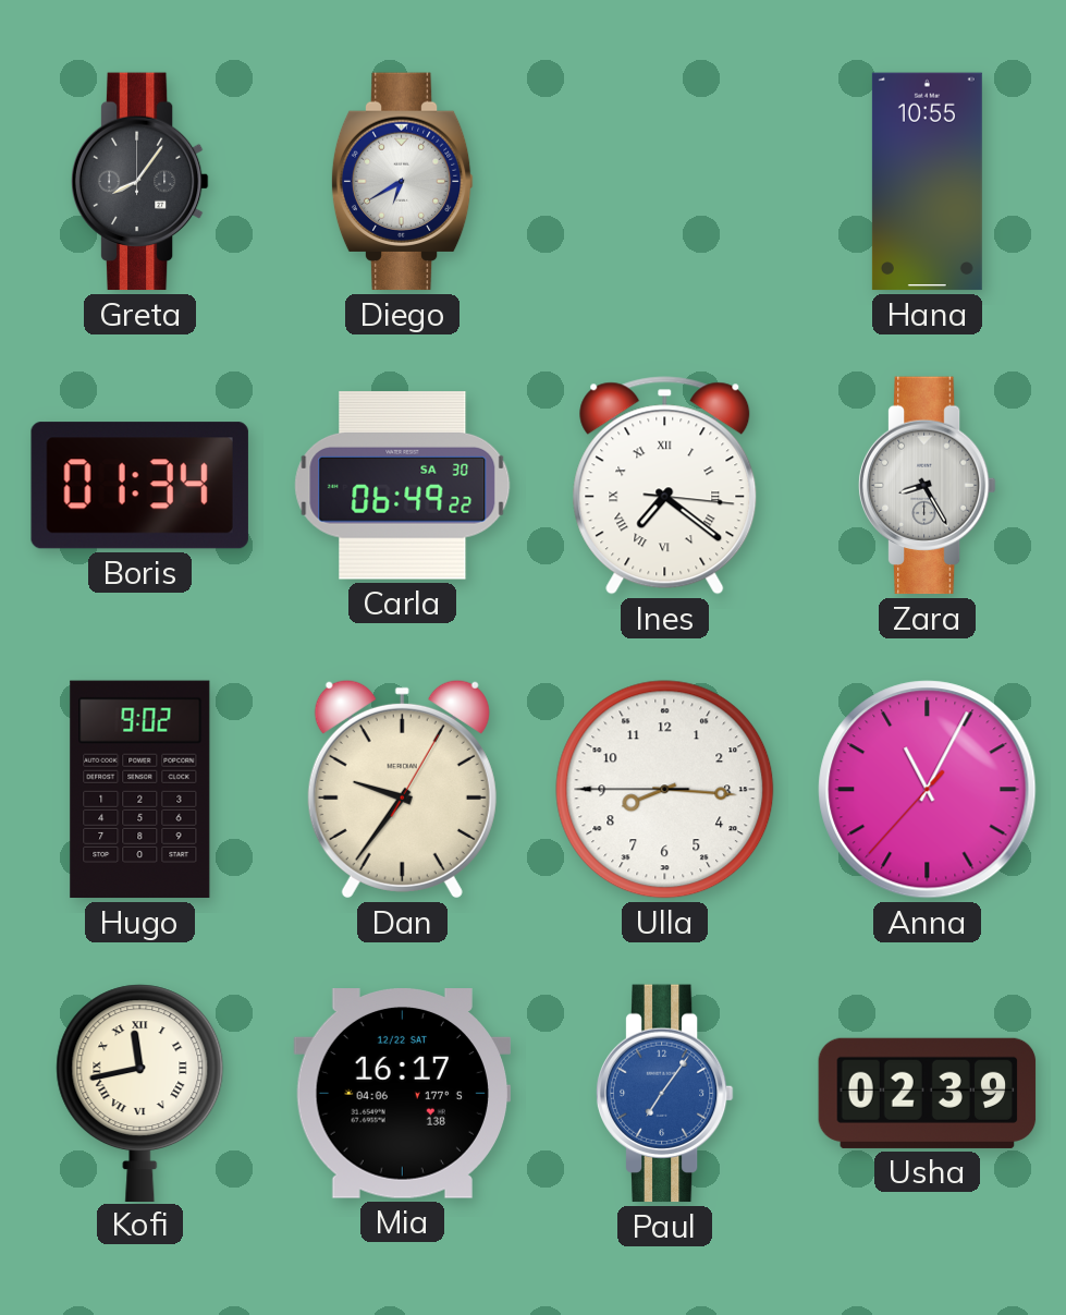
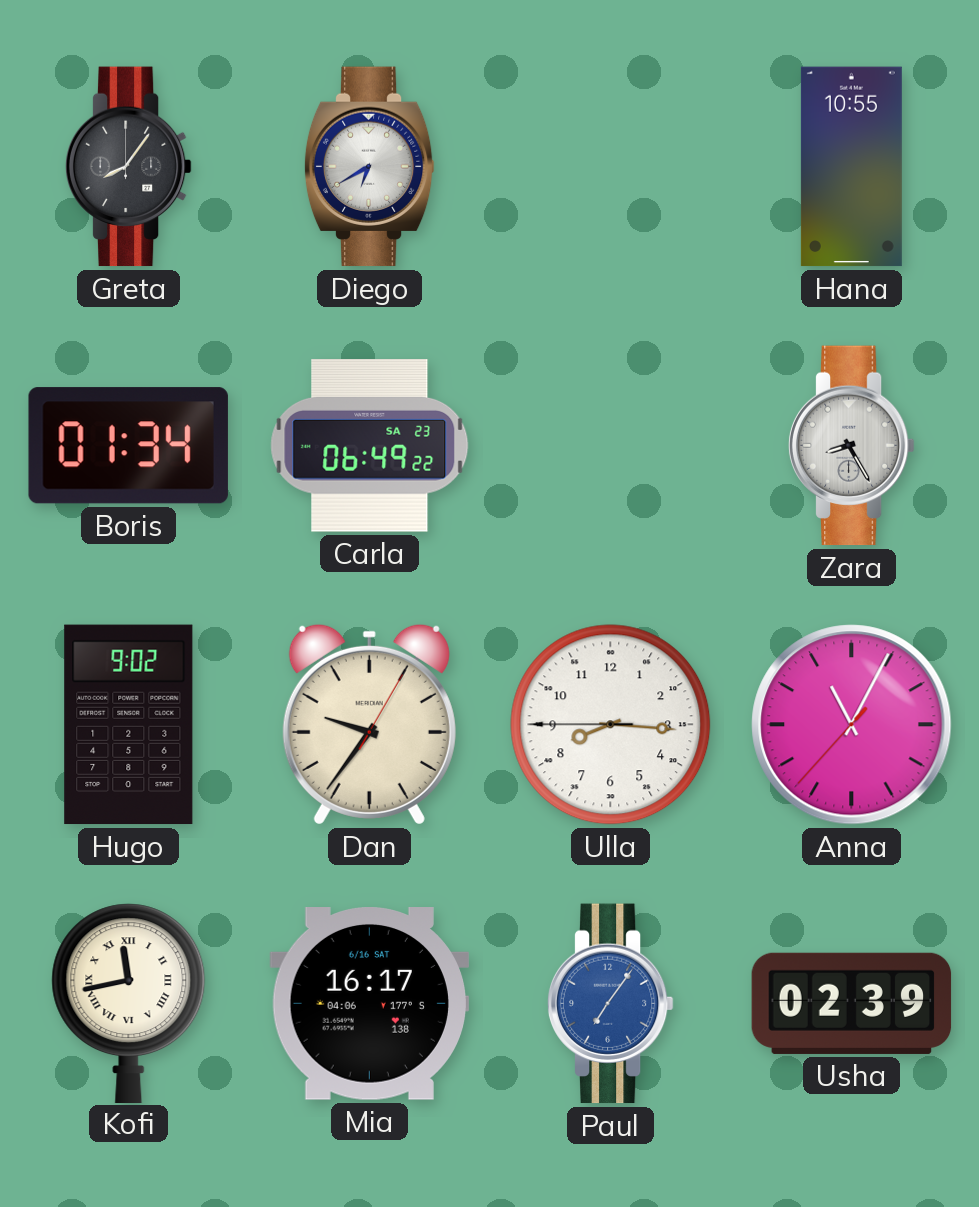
Carla date: SA 30 -> SA 23 (370, 446)
Ines: 7:21 -> none (665, 486)
Mia date: 12/22 SAT -> 6/16 SAT (369, 1004)
